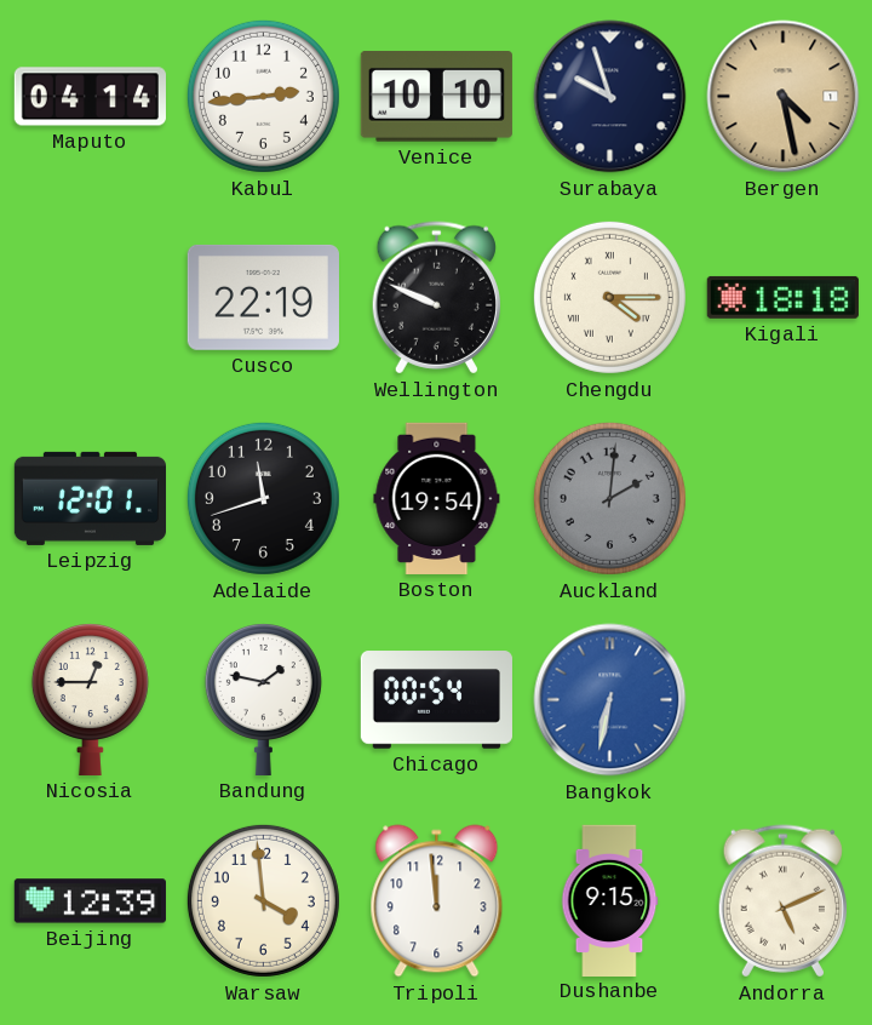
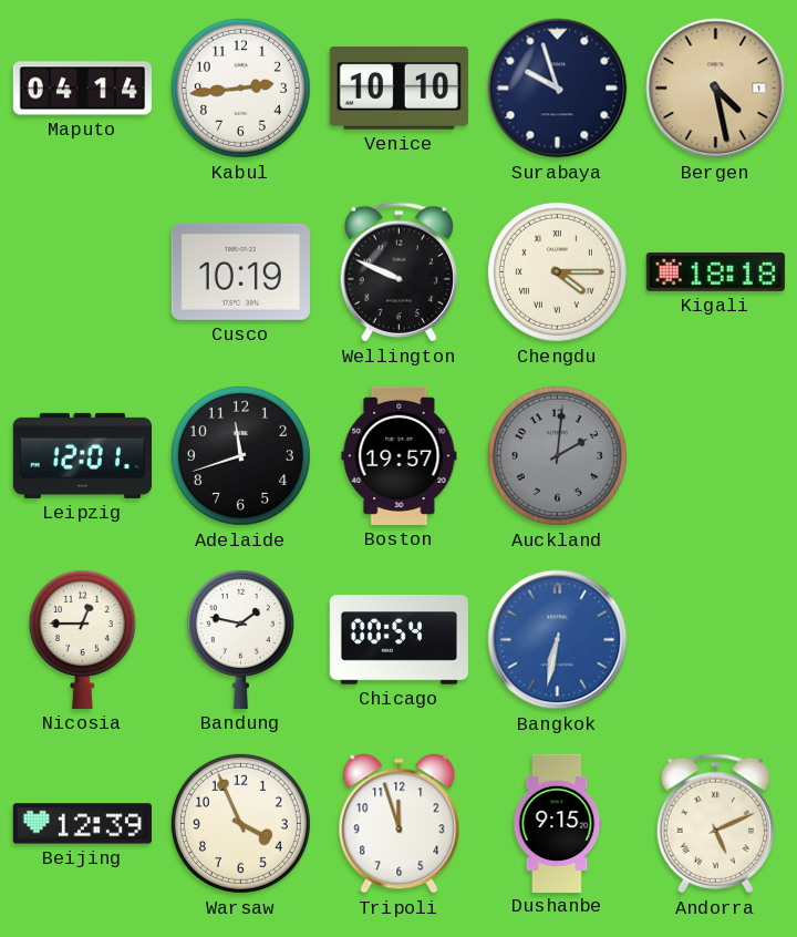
Cusco: 22:19 -> 10:19 (240, 271)
Boston: 19:54 -> 19:57 (400, 455)
Warsaw: 3:59 -> 3:56 (240, 823)
Tripoli: 11:59 -> 11:57 (400, 824)
